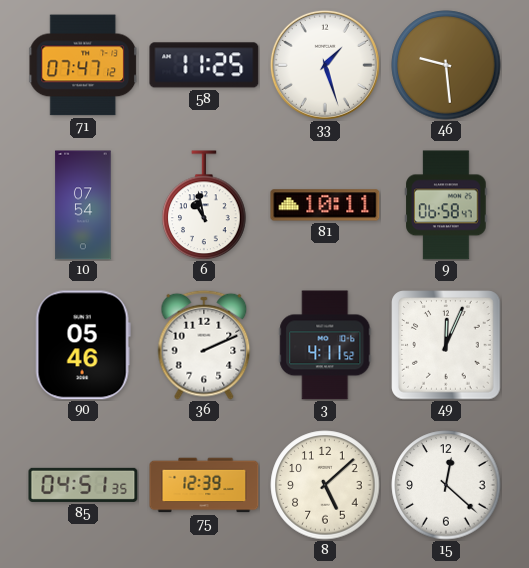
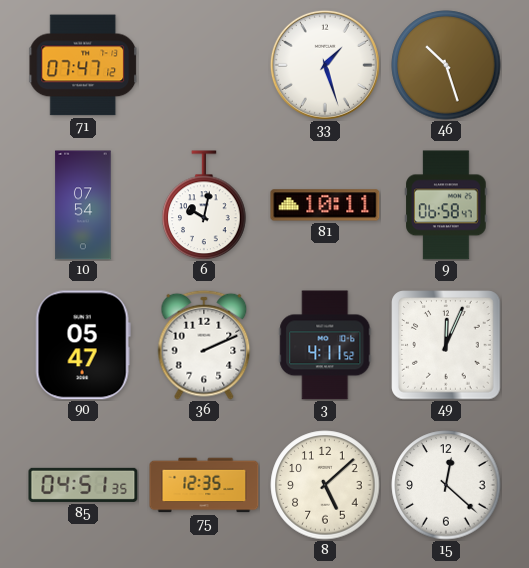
58: 11:25 -> none (204, 65)
46: 9:29 -> 10:27 (446, 65)
6: 10:58 -> 10:02 (204, 205)
90: 05:46 -> 05:47 (83, 345)
75: 12:39 -> 12:35 (204, 485)
